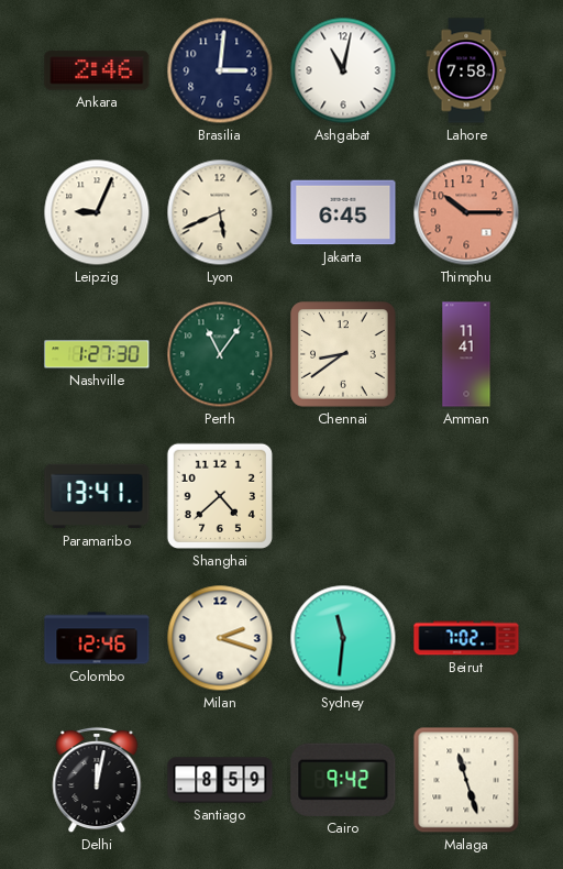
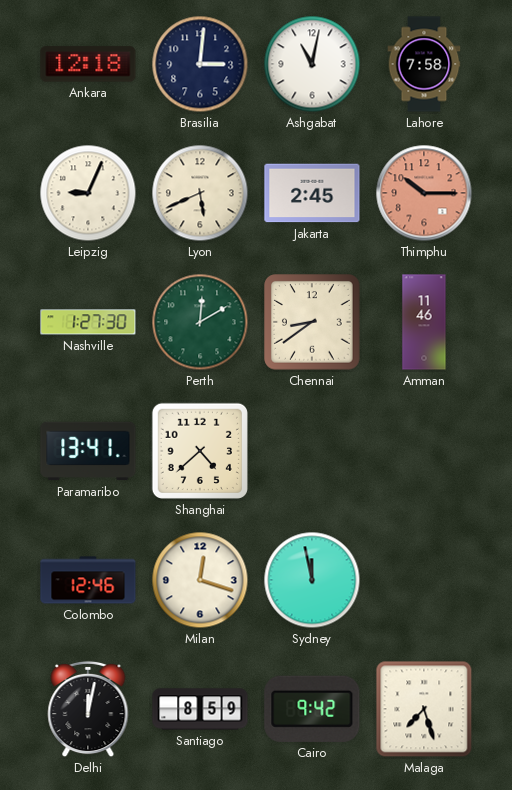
Ankara: 2:46 -> 12:18 (88, 64)
Jakarta: 6:45 -> 2:45 (312, 193)
Perth: 11:06 -> 12:10 (200, 322)
Amman: 11:41 -> 11:46 (424, 322)
Milan: 2:18 -> 12:18 (200, 580)
Sydney: 11:31 -> 11:58 (312, 580)
Beirut: 7:02 -> none (466, 638)
Malaga: 11:27 -> 7:27 (424, 709)
